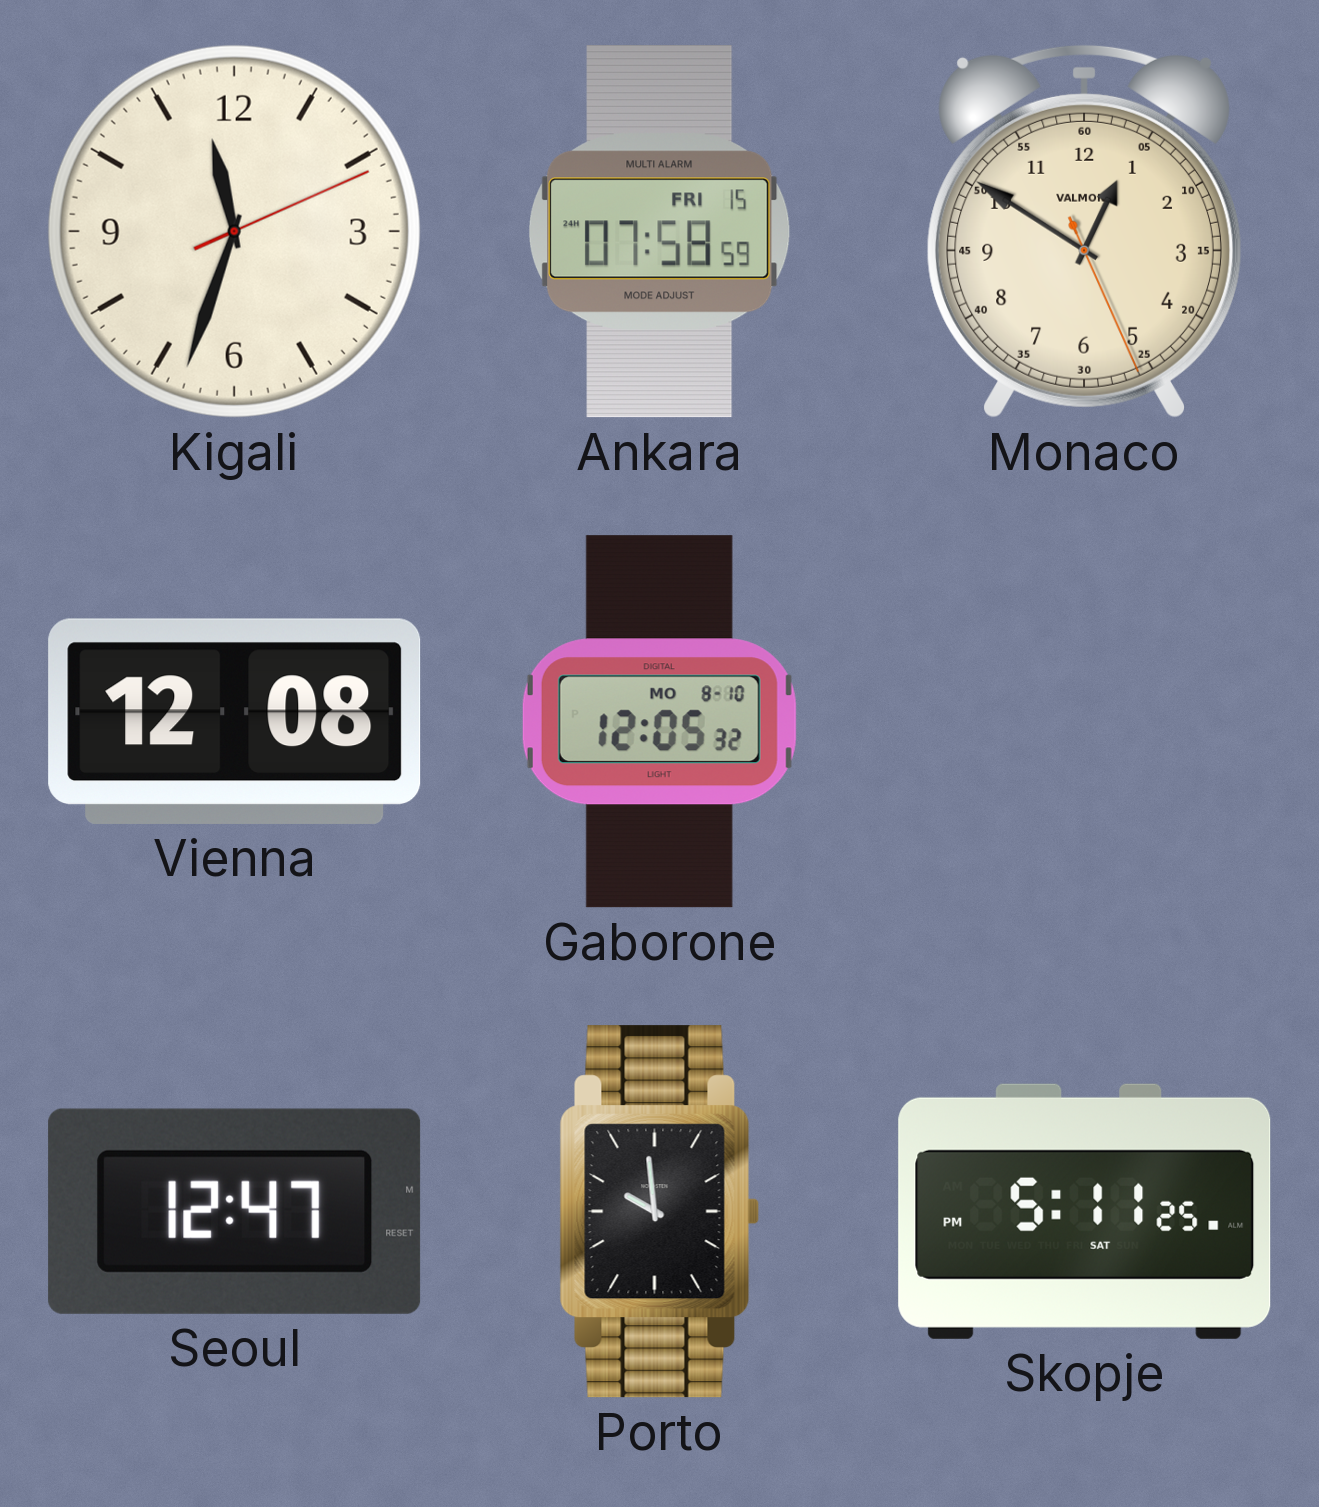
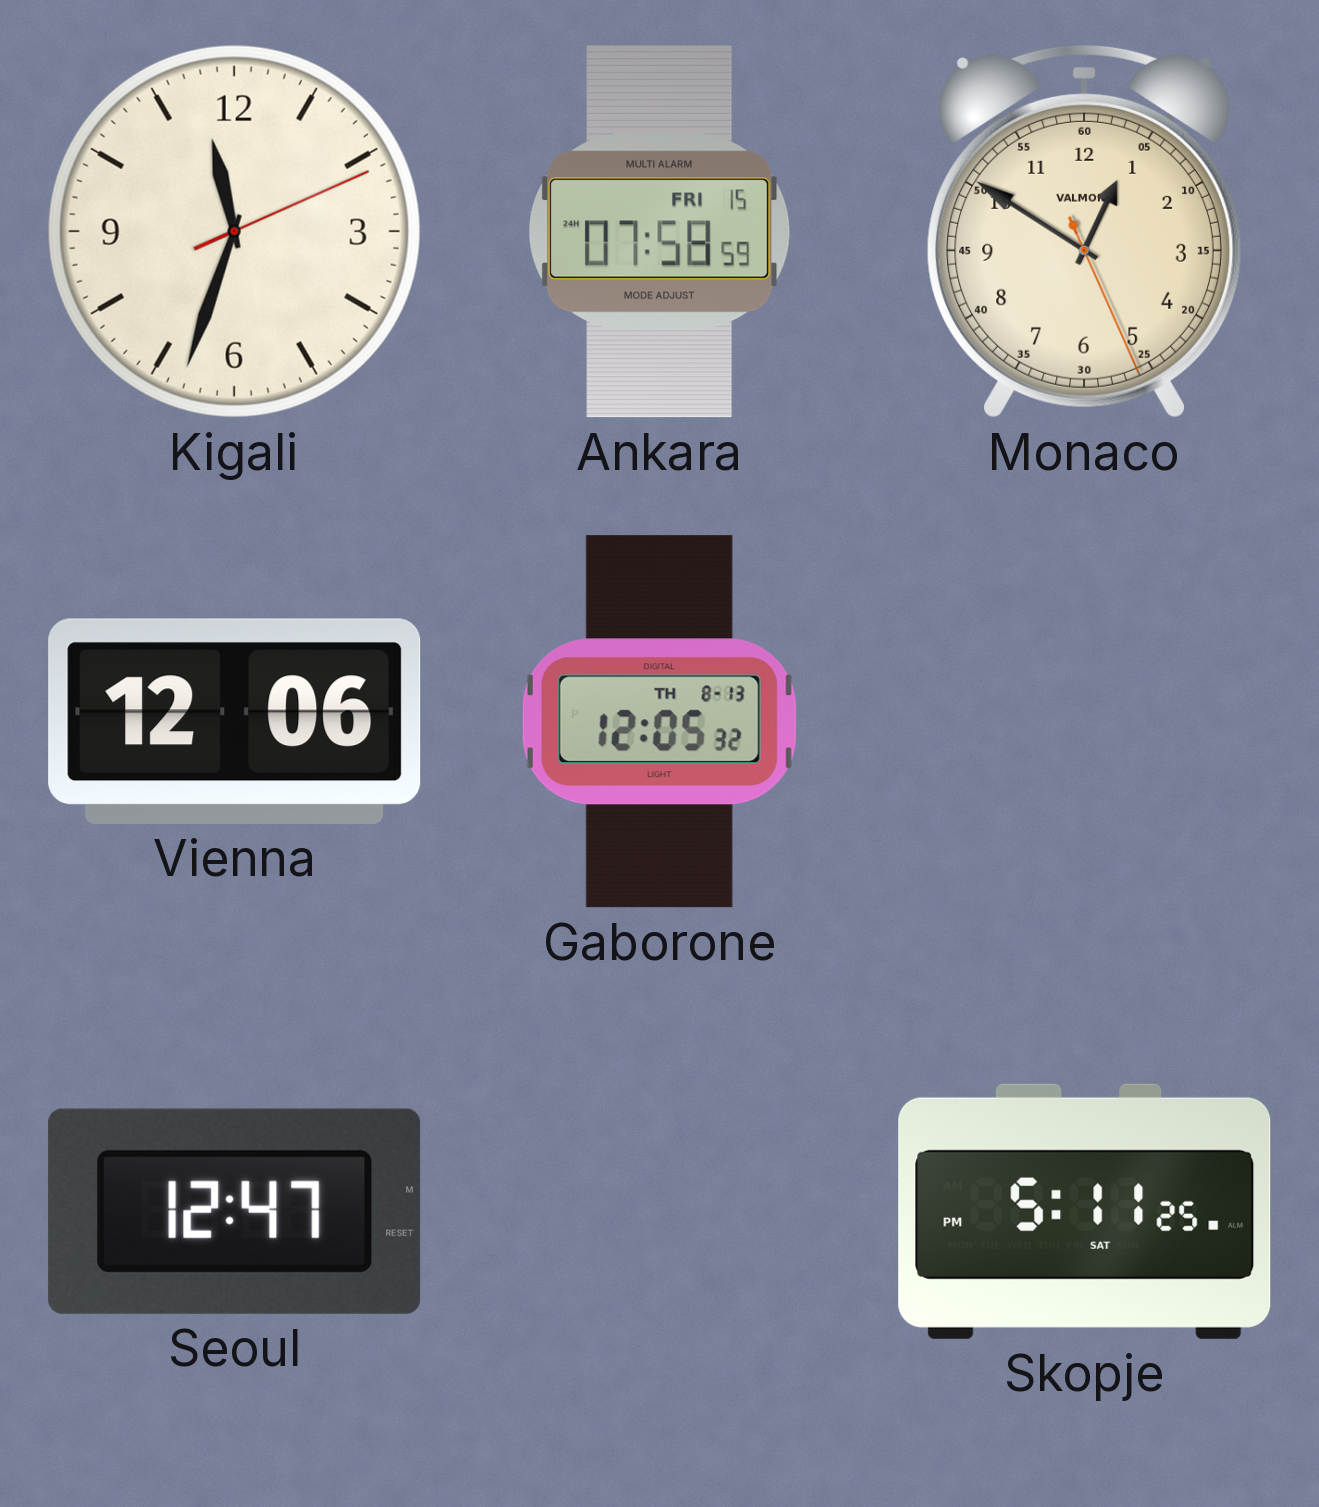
Vienna: 12:08 -> 12:06 (235, 721)
Gaborone date: MO 8-10 -> TH 8-13 (659, 722)
Porto: 9:59 -> none (659, 1212)
